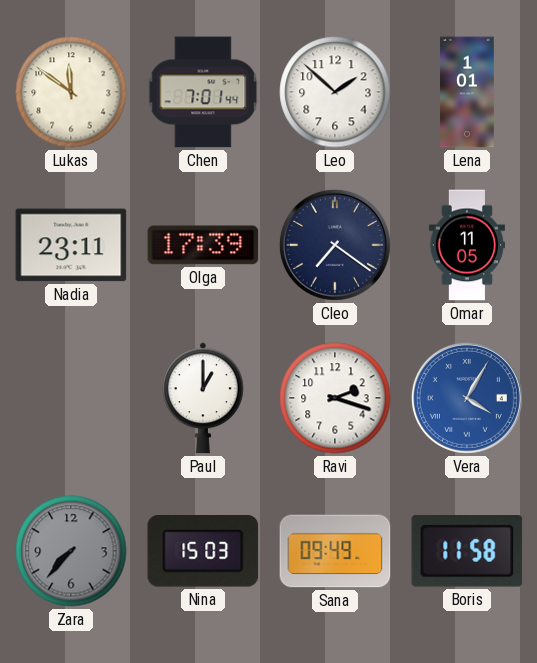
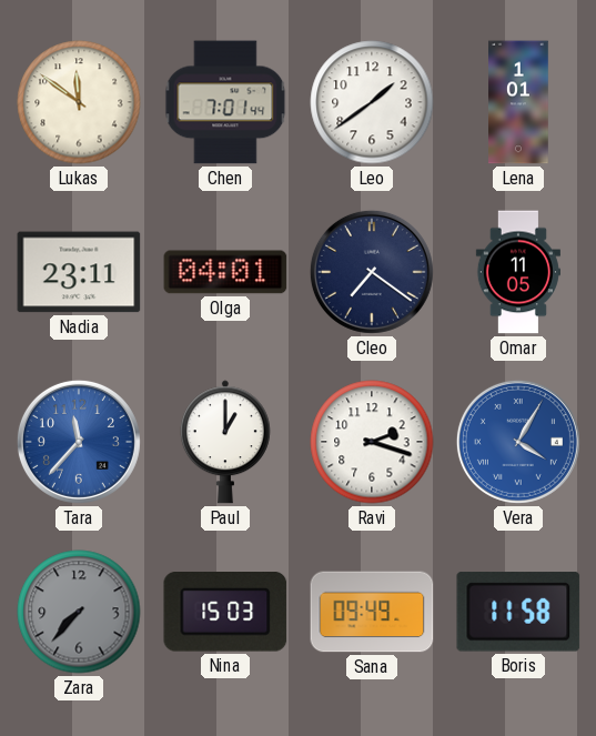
Leo: 1:52 -> 1:39 (372, 102)
Olga: 17:39 -> 04:01 (225, 272)
Tara: none -> 11:37 (79, 442)
